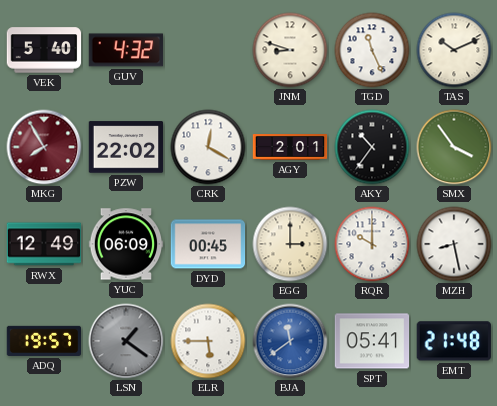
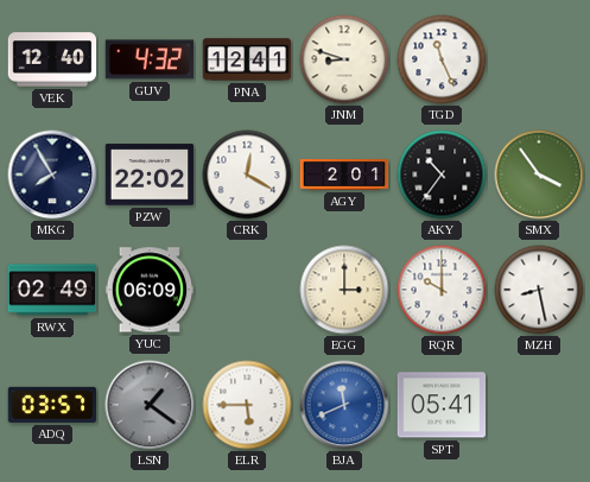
VEK: 5:40 -> 12:40 (52, 59)
PNA: none -> 12:41 (247, 59)
TAS: 10:11 -> none (454, 50)
MKG dial: burgundy -> navy (52, 175)
RWX: 12:49 -> 02:49 (52, 290)
DYD: 00:45 -> none (208, 244)
ADQ: 19:57 -> 03:57 (52, 405)
BJA: 11:39 -> 11:41 (344, 405)
EMT: 21:48 -> none (454, 341)
